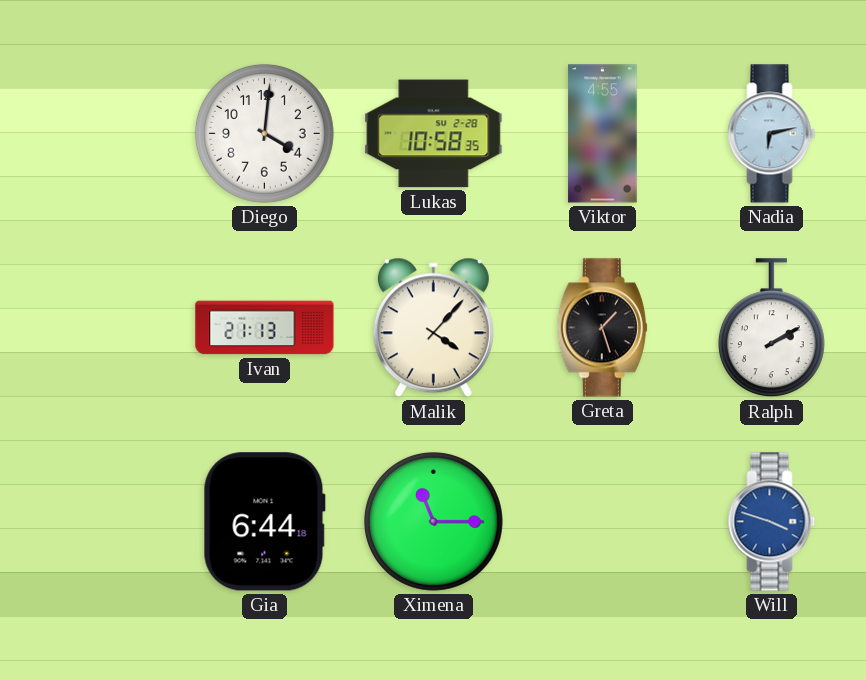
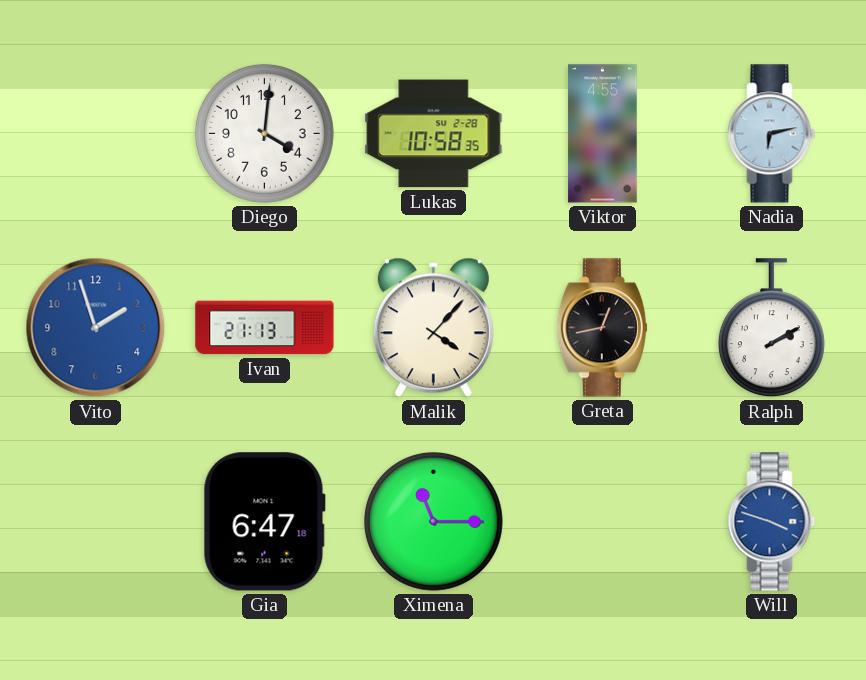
Vito: none -> 1:57 (96, 328)
Greta: 1:27 -> 12:43 (602, 328)
Gia: 6:44 -> 6:47 (264, 522)
